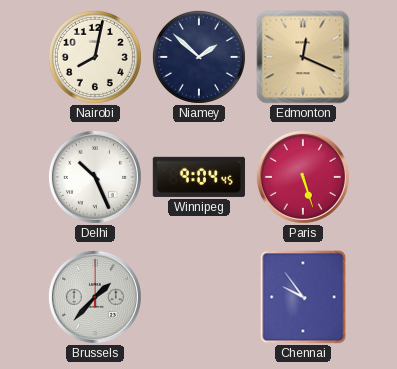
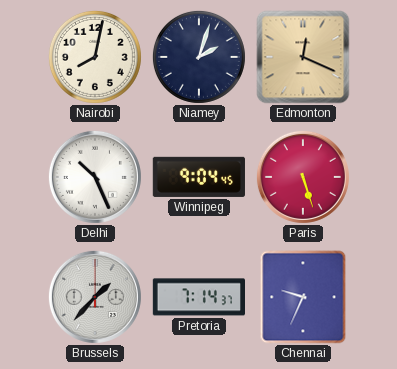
Niamey: 1:52 -> 2:03 (199, 57)
Pretoria: none -> 7:14 (198, 297)
Chennai: 9:54 -> 9:34 (303, 297)
